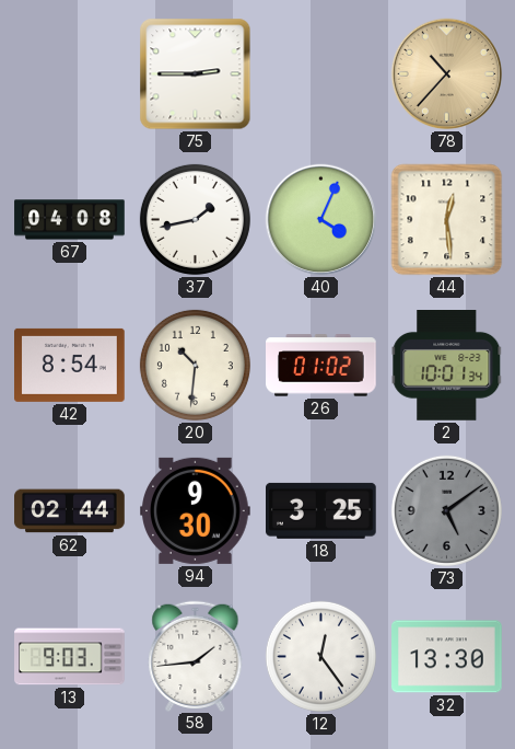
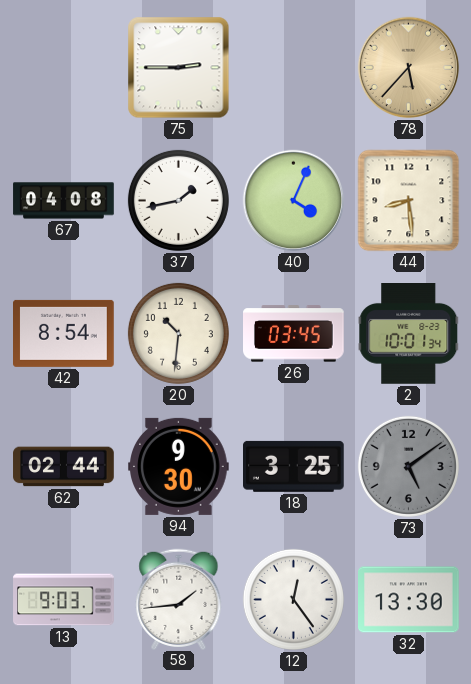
78: 10:37 -> 5:37 (409, 68)
44: 12:29 -> 8:29 (409, 201)
26: 01:02 -> 03:45 (294, 334)
